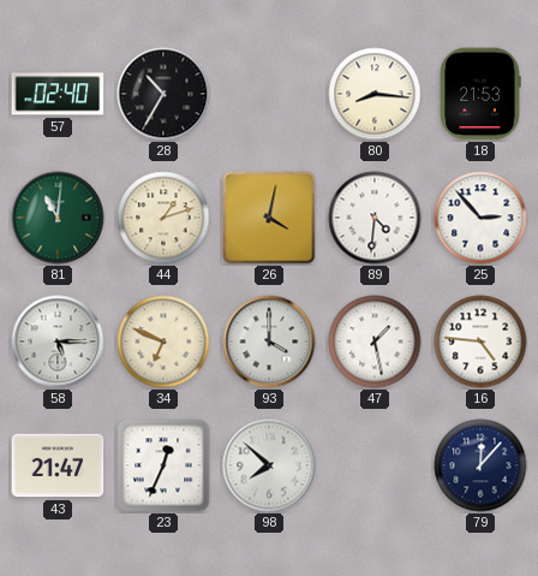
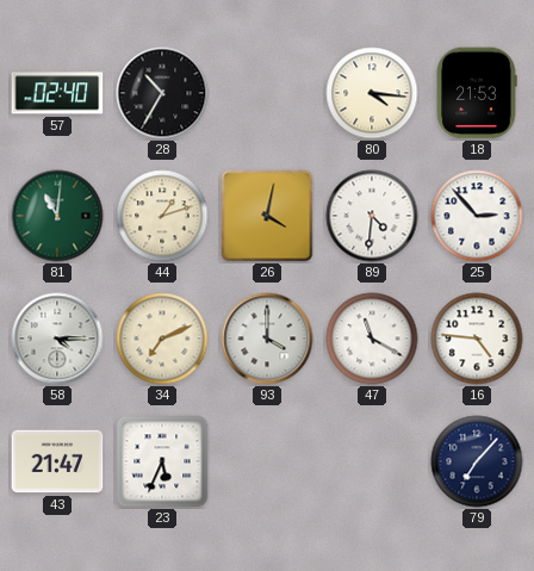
80: 8:16 -> 4:16 (372, 93)
58: 5:15 -> 4:15 (57, 339)
34: 6:49 -> 7:11 (162, 339)
47: 1:28 -> 11:20 (372, 339)
23: 12:34 -> 5:34 (162, 461)
98: 7:52 -> none (269, 465)
79: 12:07 -> 7:07 (477, 461)
